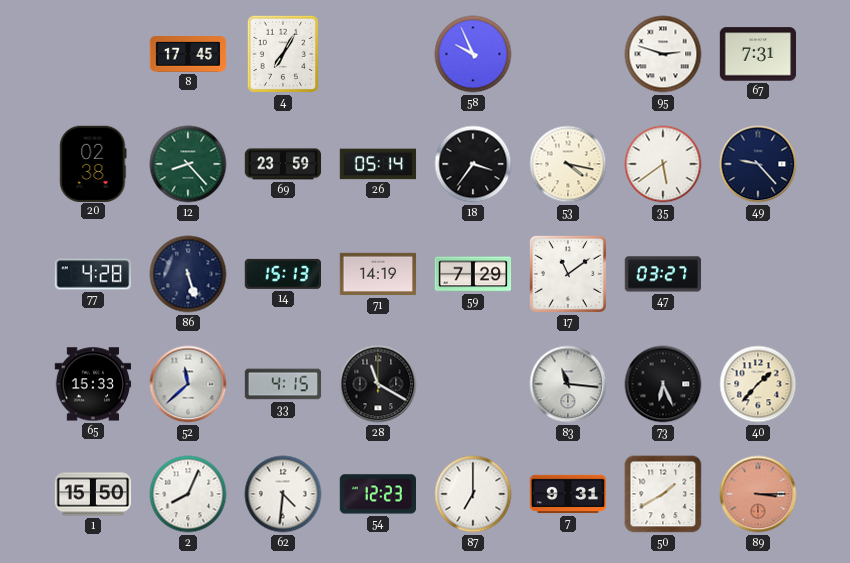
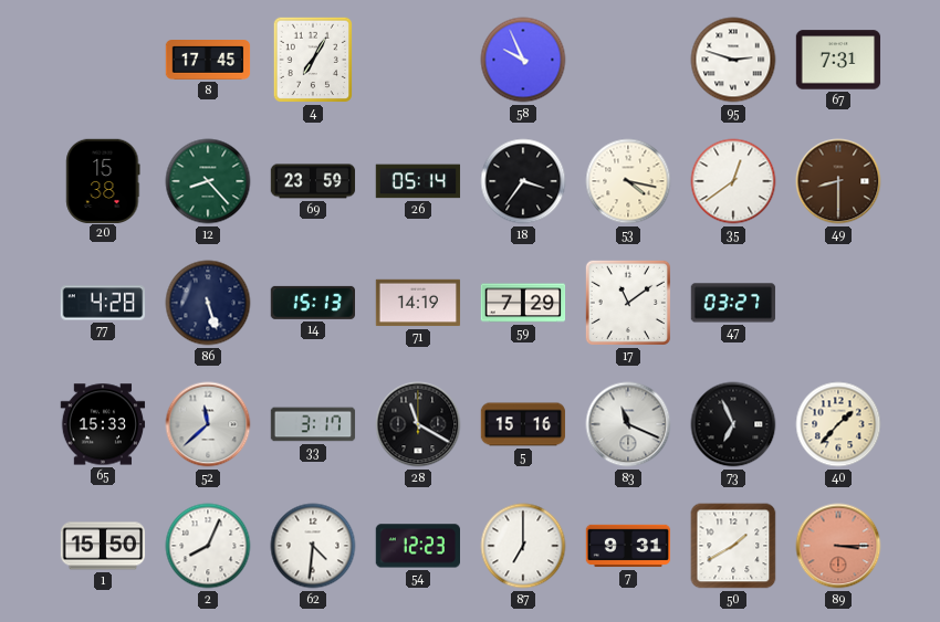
20: 02:38 -> 15:38 (103, 180)
35: 5:39 -> 12:39 (733, 181)
49: 9:23 -> 8:30 (838, 181)
49 dial: navy -> brown (838, 181)
33: 4:15 -> 3:17 (313, 424)
5: none -> 15:16 (523, 424)
83: 11:16 -> 11:19 (628, 424)
73: 6:26 -> 6:56 (733, 424)
